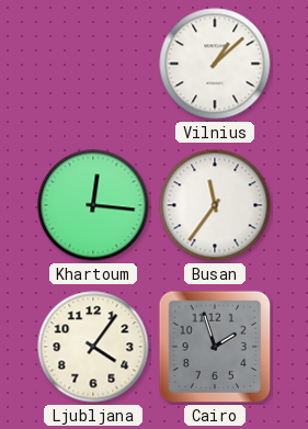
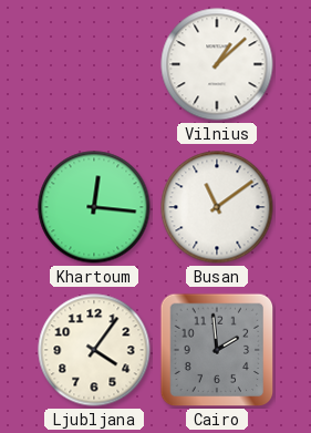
Busan: 11:36 -> 11:09 (217, 207)
Cairo: 1:57 -> 1:59 (217, 350)
